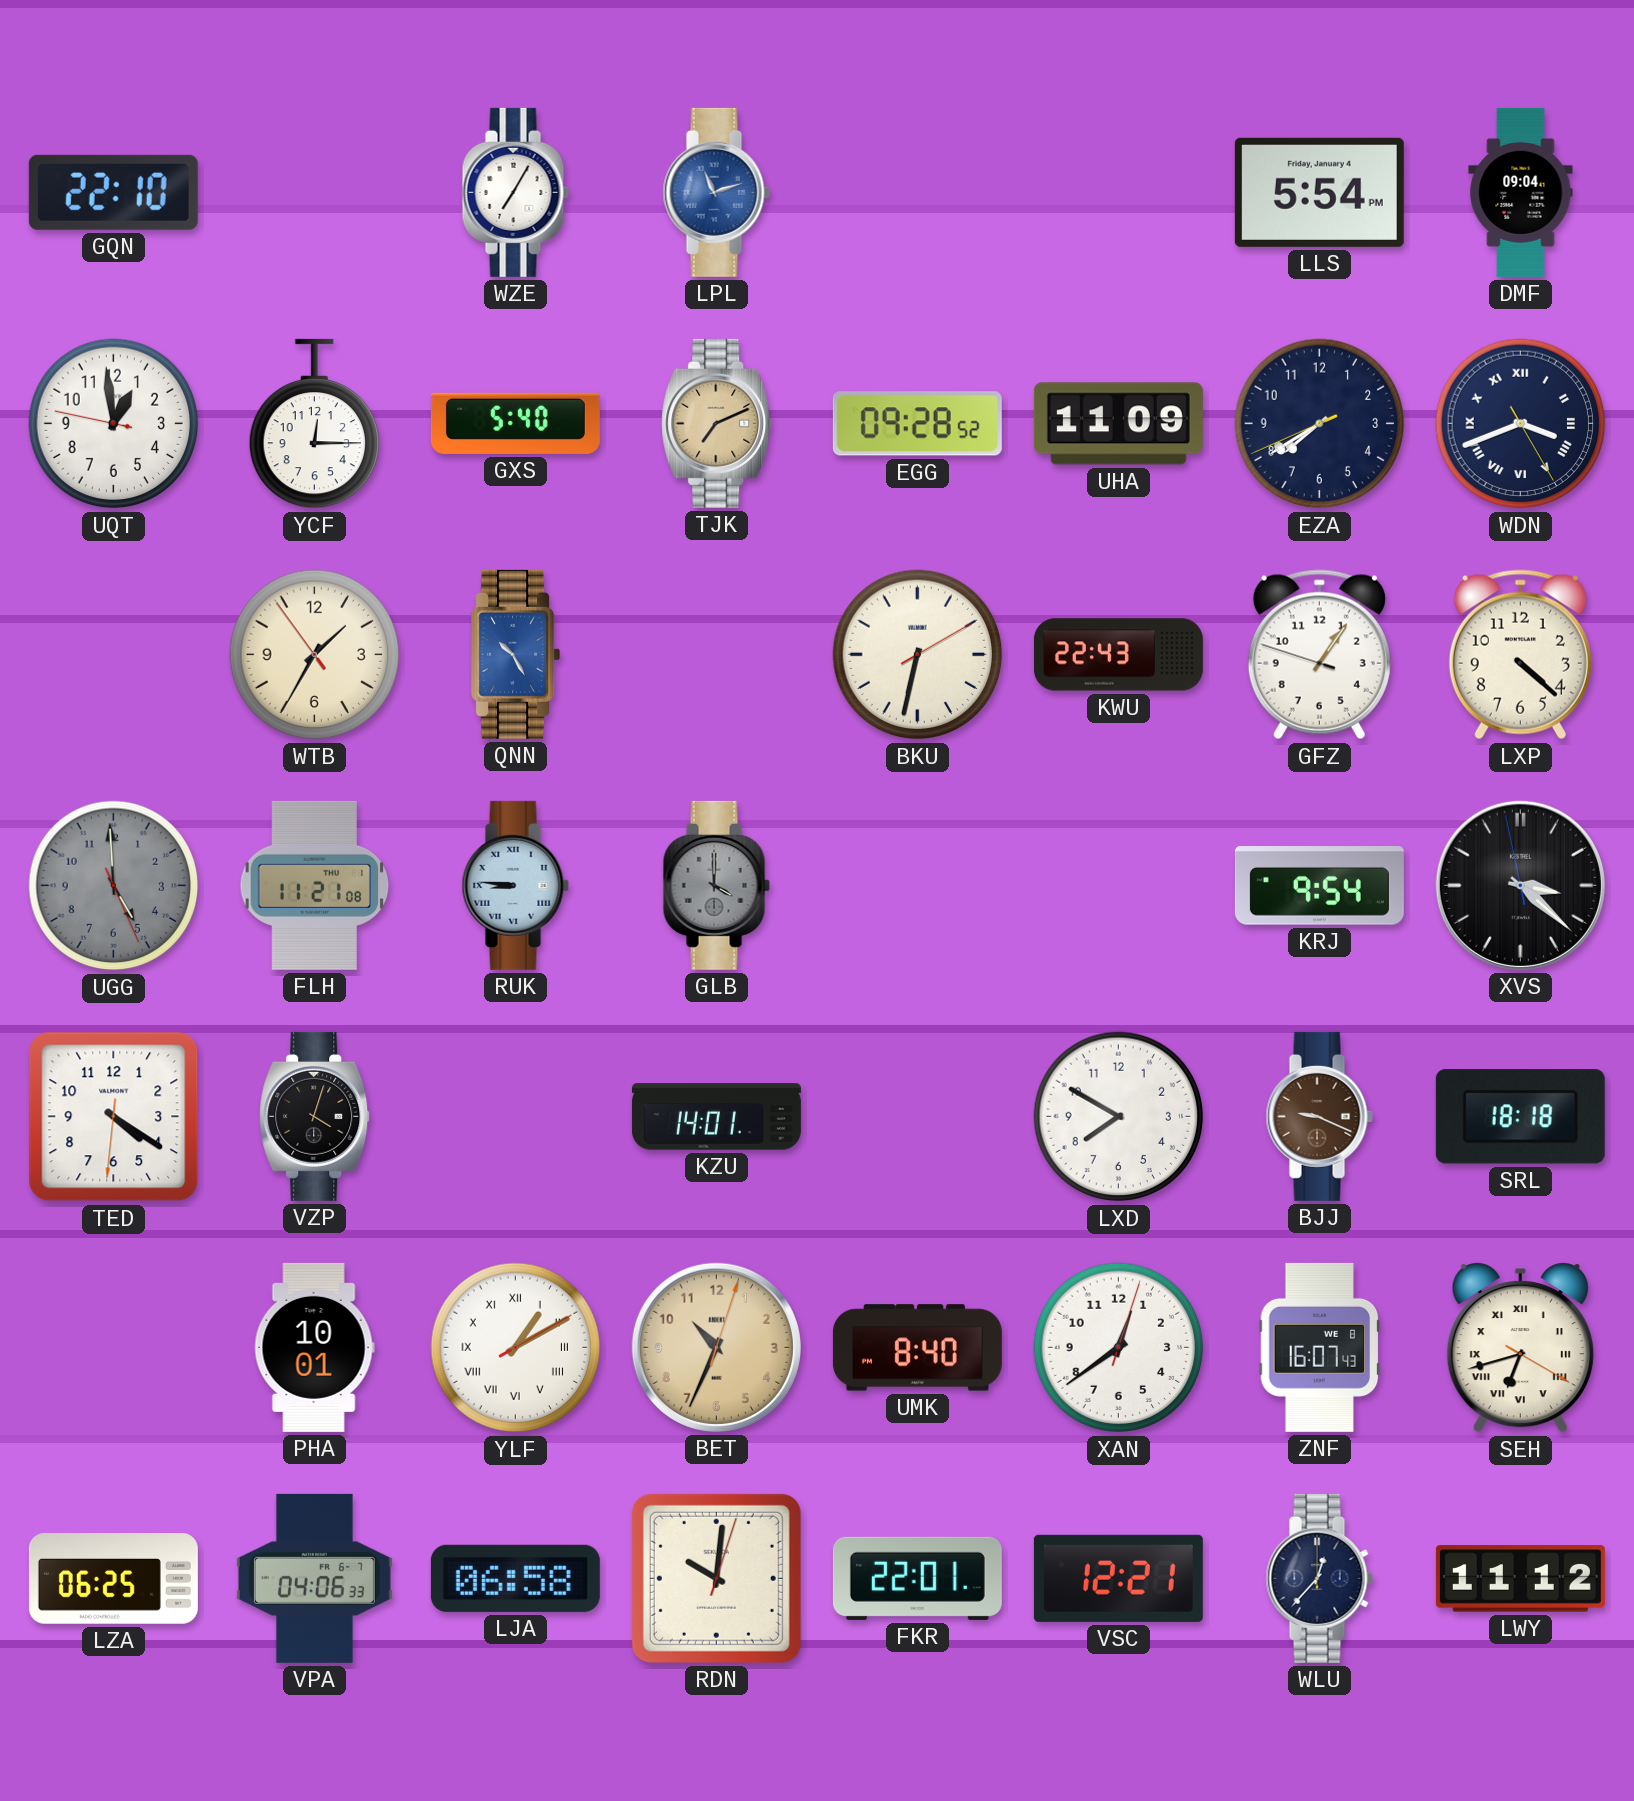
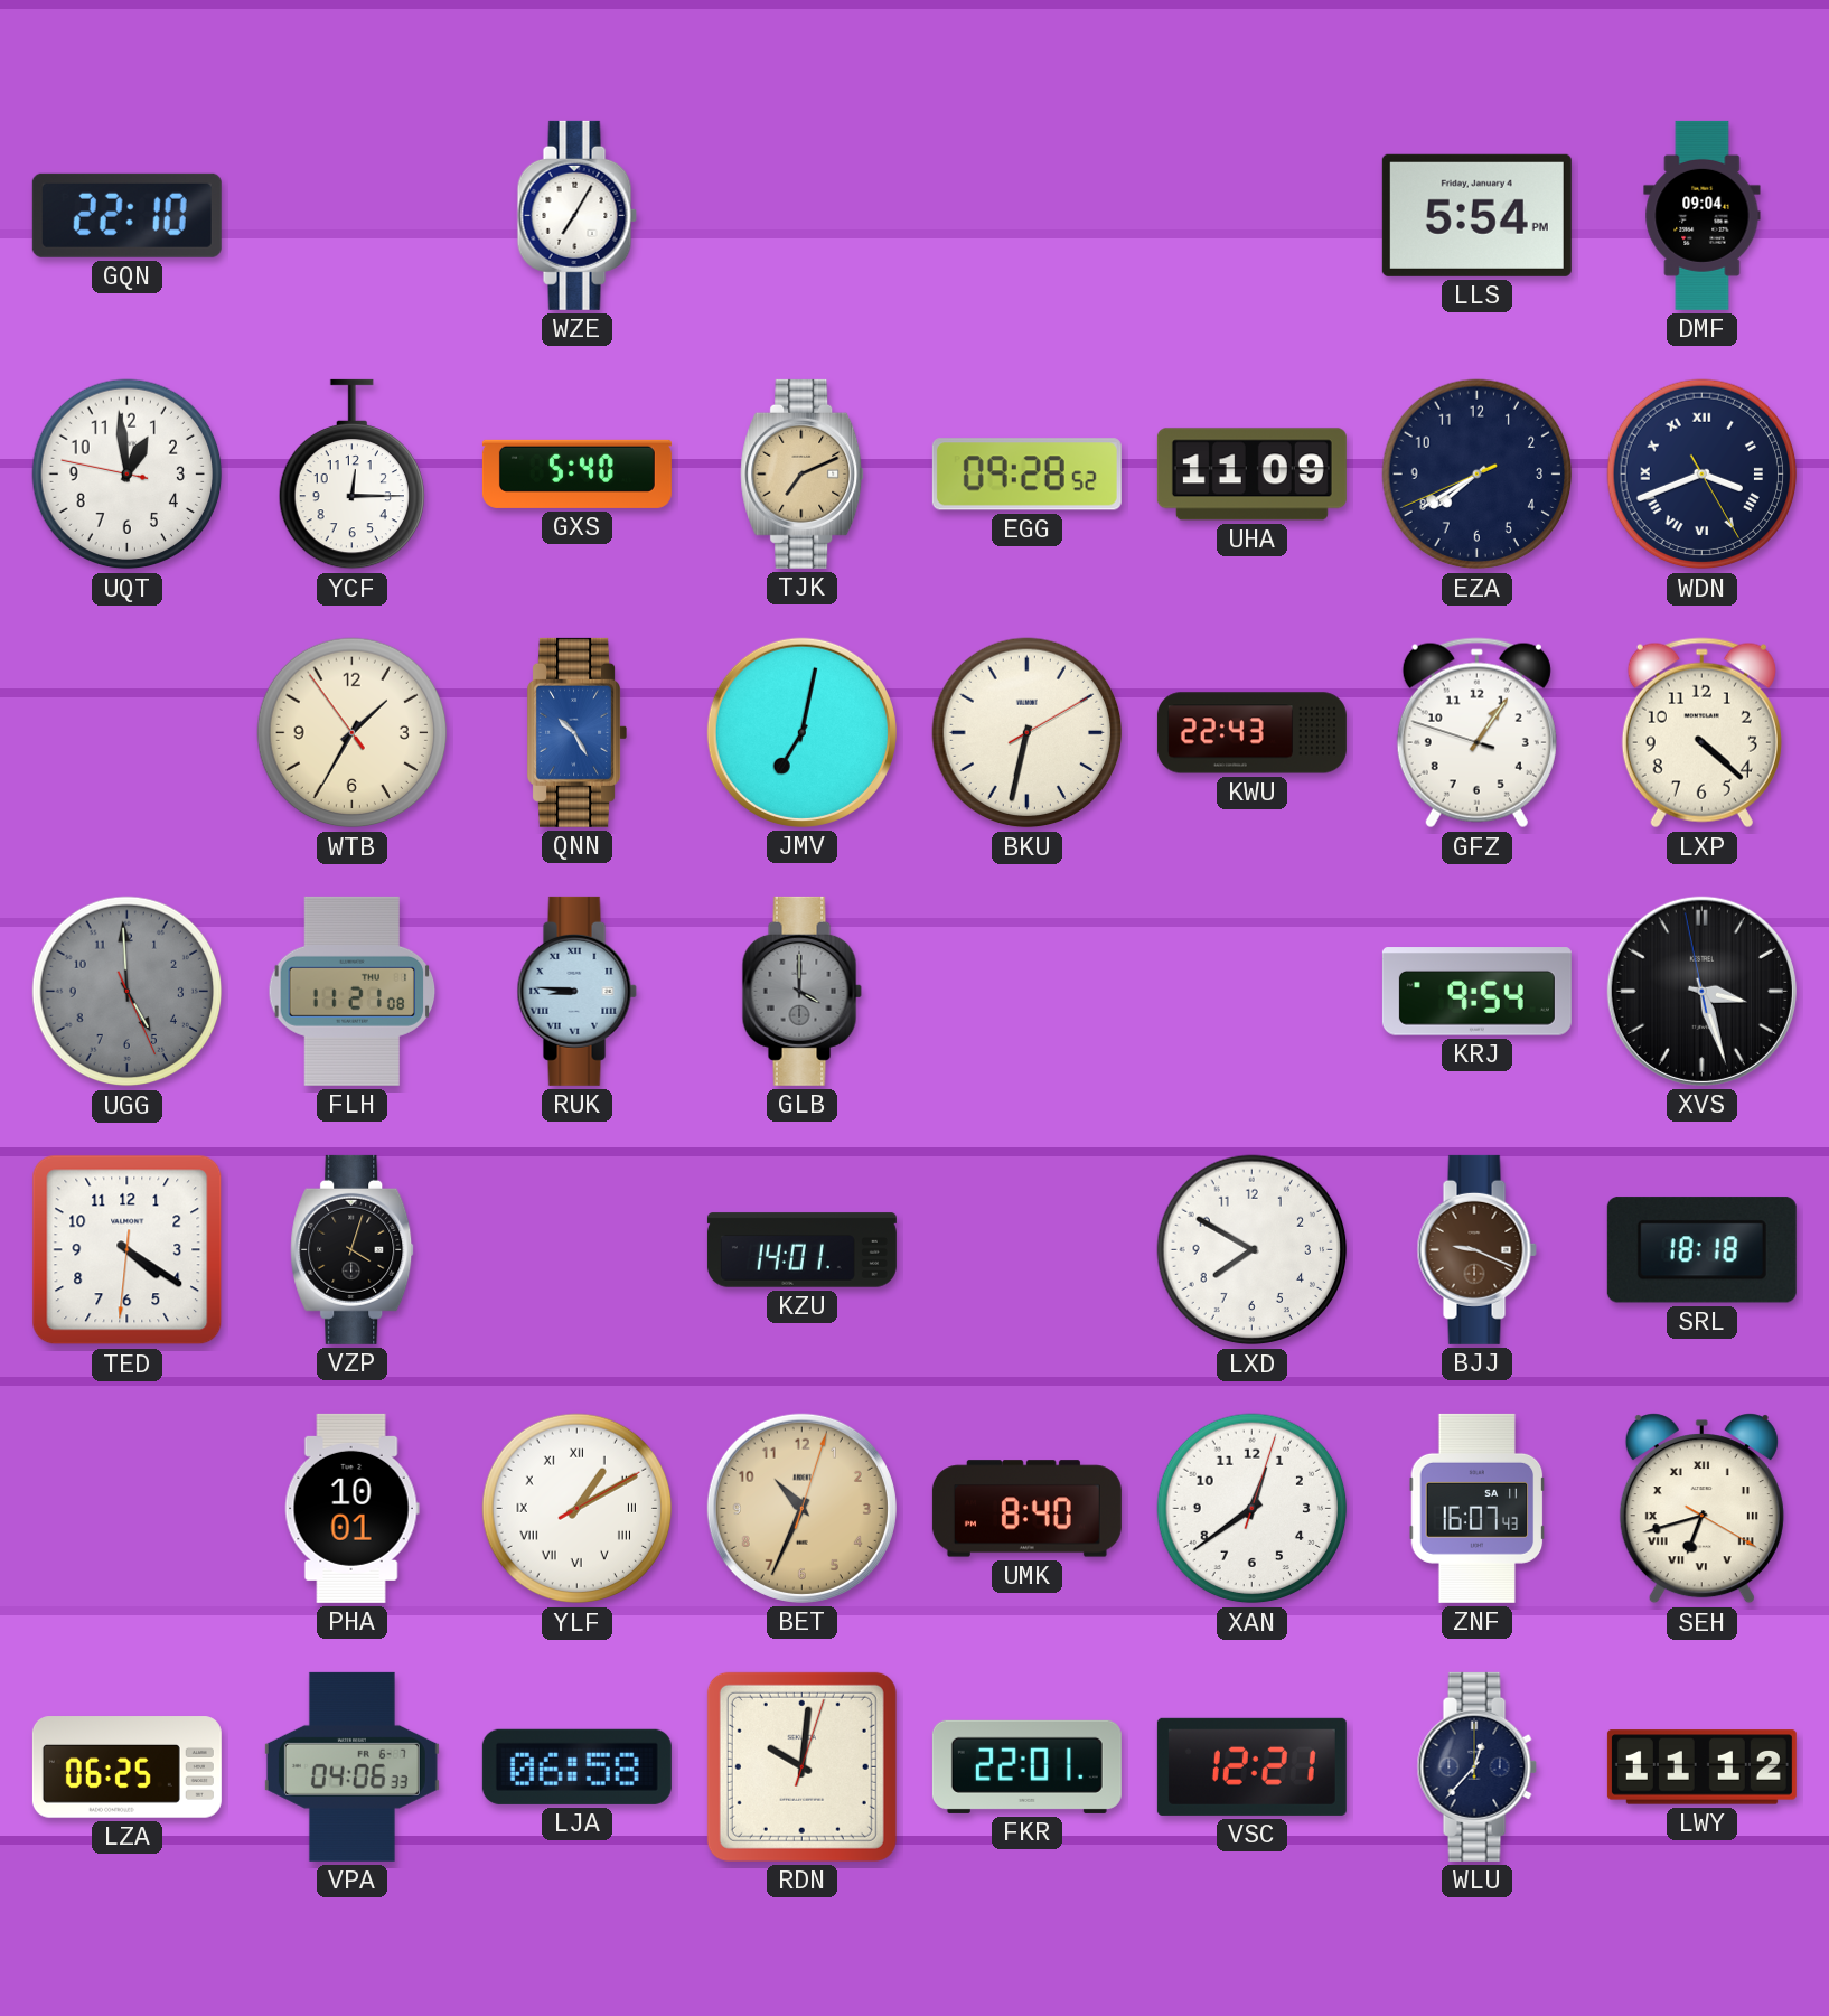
LPL: 11:12 -> none (716, 192)
JMV: none -> 7:02 (801, 732)
XVS: 3:21 -> 3:26 (1701, 991)
ZNF date: WE 8 -> SA 11 (1478, 1508)
